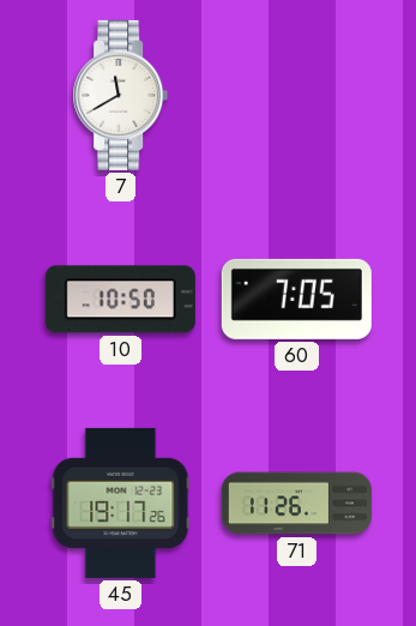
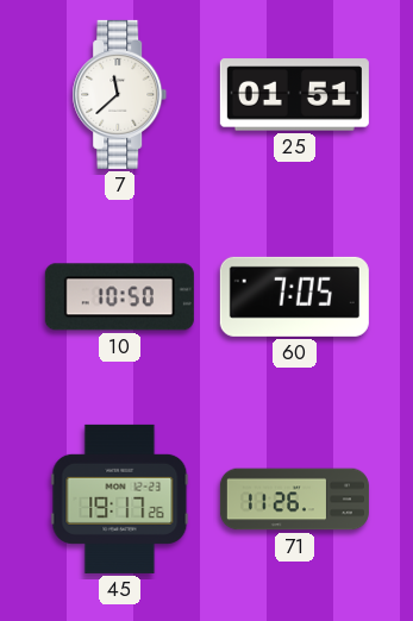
7: 11:40 -> 11:38 (120, 94)
25: none -> 01:51 (294, 95)
